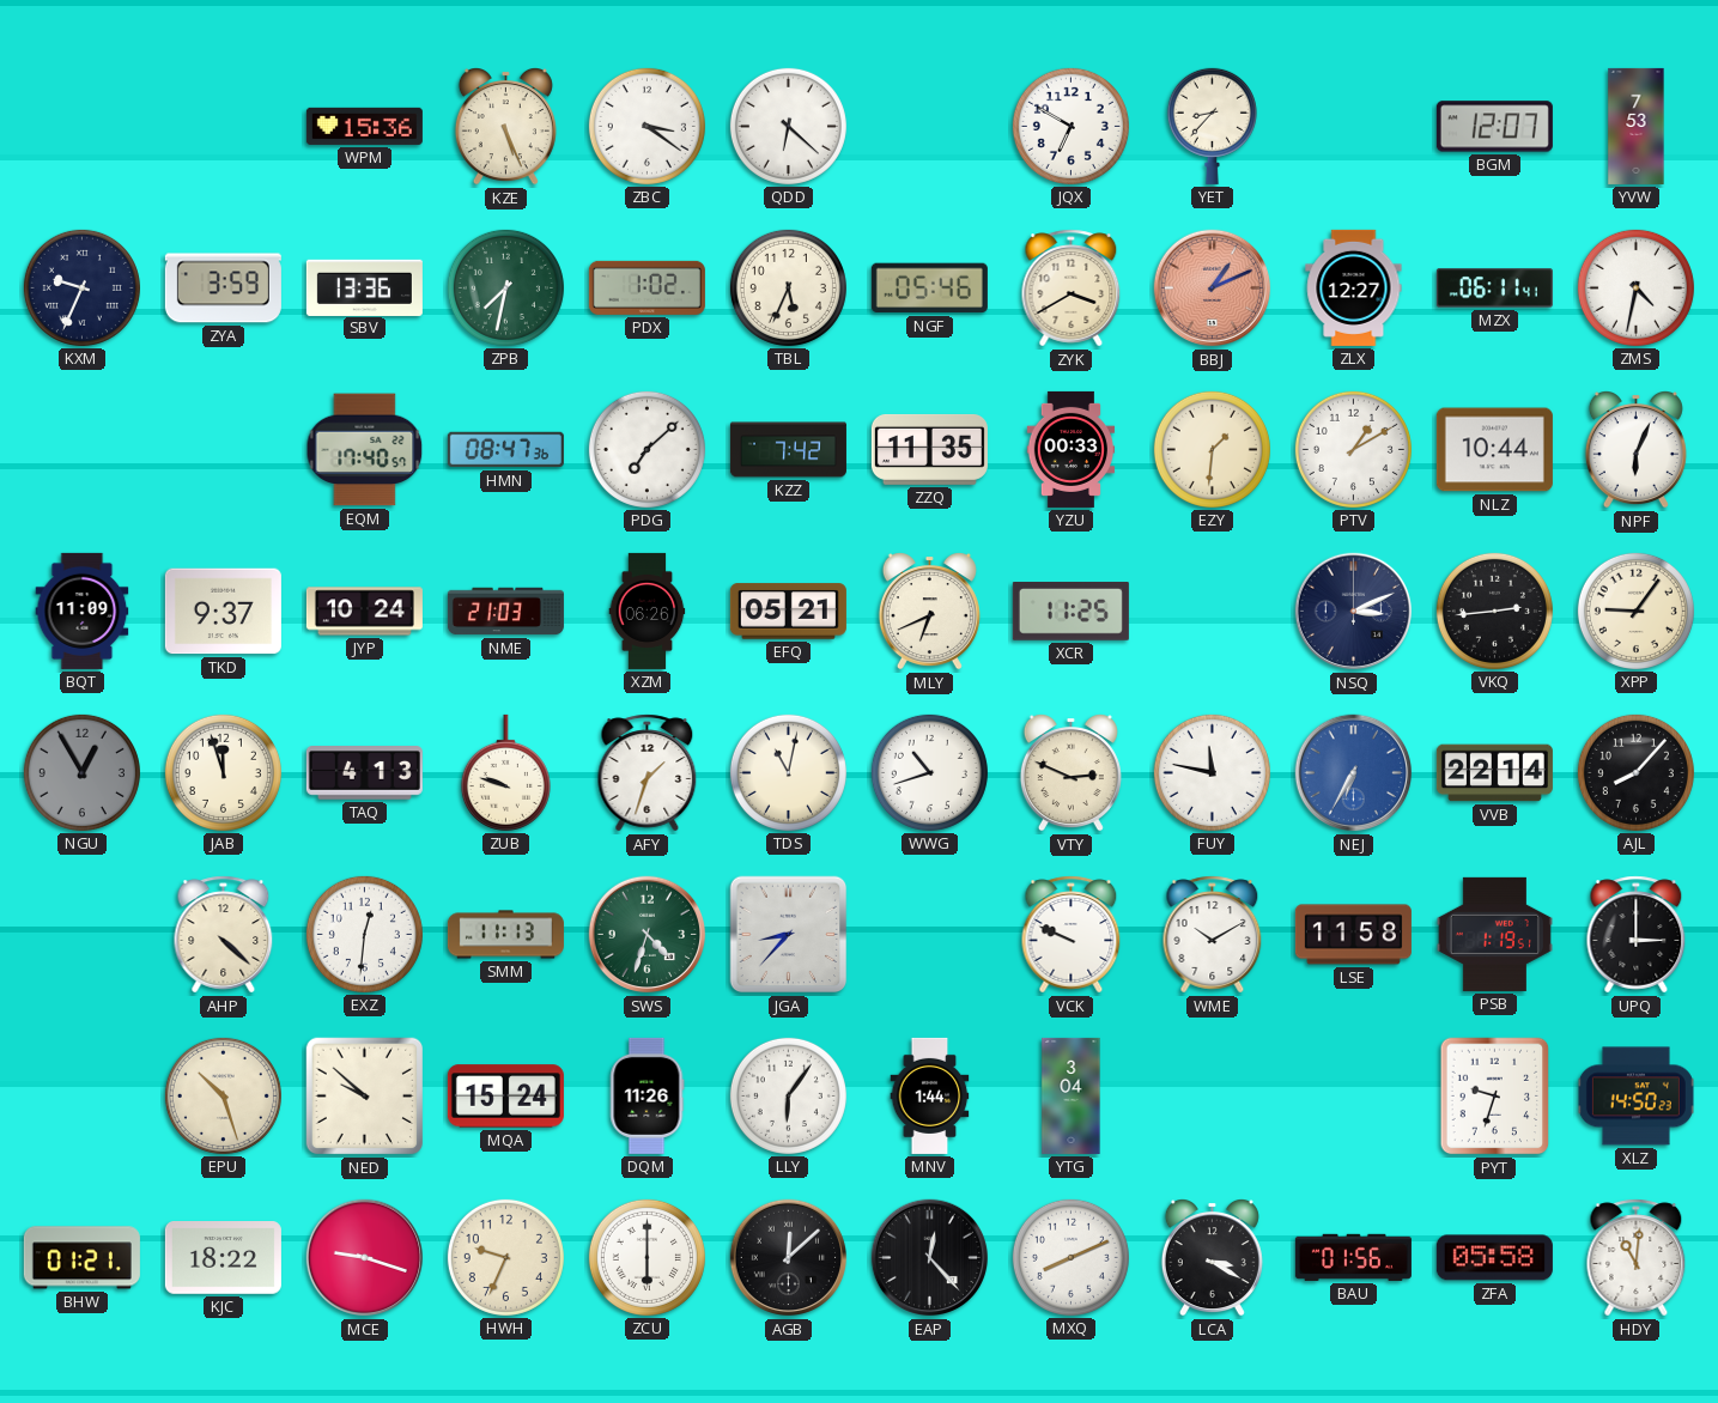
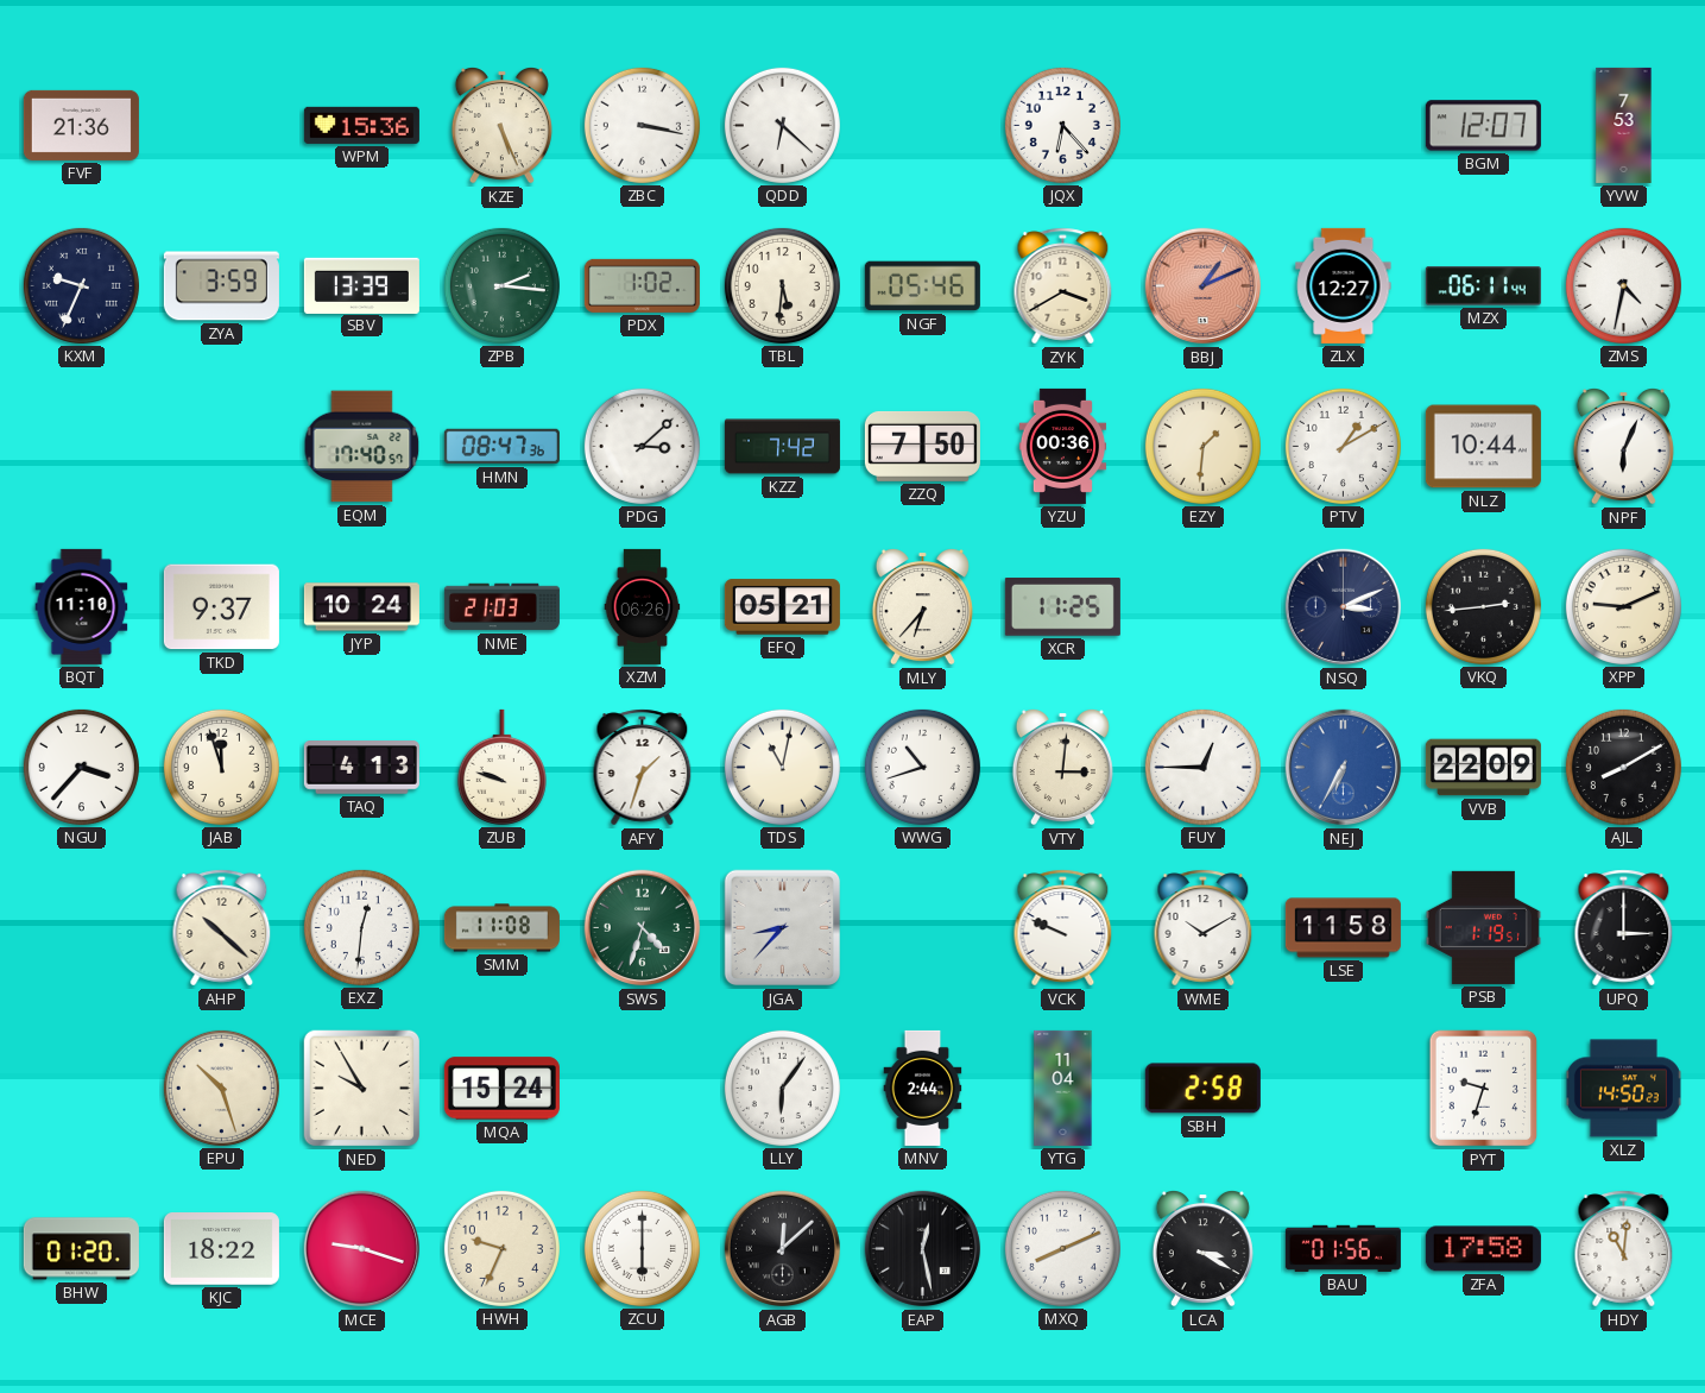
FVF: none -> 21:36 (81, 125)
ZBC: 3:21 -> 3:17 (642, 125)
JQX: 6:50 -> 6:23 (1062, 125)
YET: 8:37 -> none (1212, 126)
SBV: 13:36 -> 13:39 (361, 285)
ZPB: 7:32 -> 2:16 (501, 285)
TBL: 5:34 -> 5:31 (782, 285)
MZX: 06:11:41 -> 06:11:44 (1483, 286)
PDG: 7:08 -> 3:08 (642, 446)
ZZQ: 11:35 -> 7:50 (922, 446)
YZU: 00:33 -> 00:36 (1063, 446)
BQT: 11:09 -> 11:10 (82, 606)
MLY: 6:41 -> 6:37 (922, 607)
XPP: 9:06 -> 9:11 (1623, 606)
NGU: 12:55 -> 3:37 (81, 767)
NGU dial: grey -> white (81, 767)
VTY: 2:49 -> 3:01 (1062, 768)
FUY: 11:47 -> 12:45 (1202, 767)
VVB: 22:14 -> 22:09 (1483, 768)
AJL: 8:07 -> 8:10 (1623, 767)
AHP: 4:22 -> 10:22 (222, 928)
SMM: 11:13 -> 11:08 (501, 928)
NED: 9:52 -> 9:55 (362, 1089)
DQM: 11:26 -> none (646, 1095)
MNV: 1:44 -> 2:44 (923, 1088)
YTG: 3:04 -> 11:04 (1063, 1088)
SBH: none -> 2:58 (1202, 1089)
BHW: 01:21 -> 01:20 (81, 1249)
EAP: 12:23 -> 12:28 (923, 1249)
ZFA: 05:58 -> 17:58 (1483, 1249)
